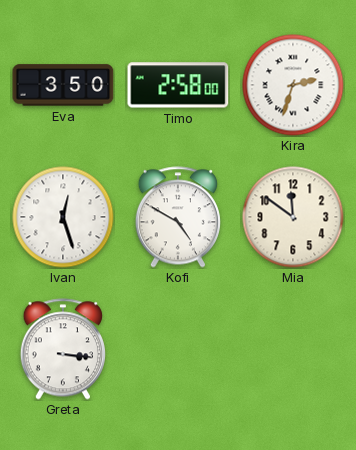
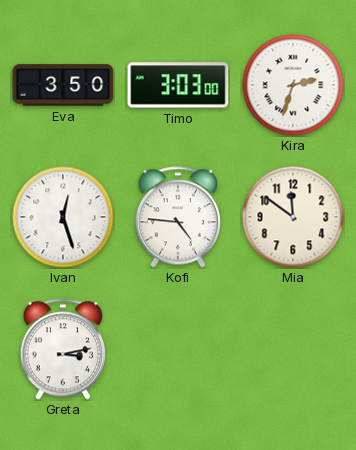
Timo: 2:58 -> 3:03 (178, 85)
Kofi: 4:50 -> 4:46 (178, 217)
Greta: 3:16 -> 3:13 (63, 349)
